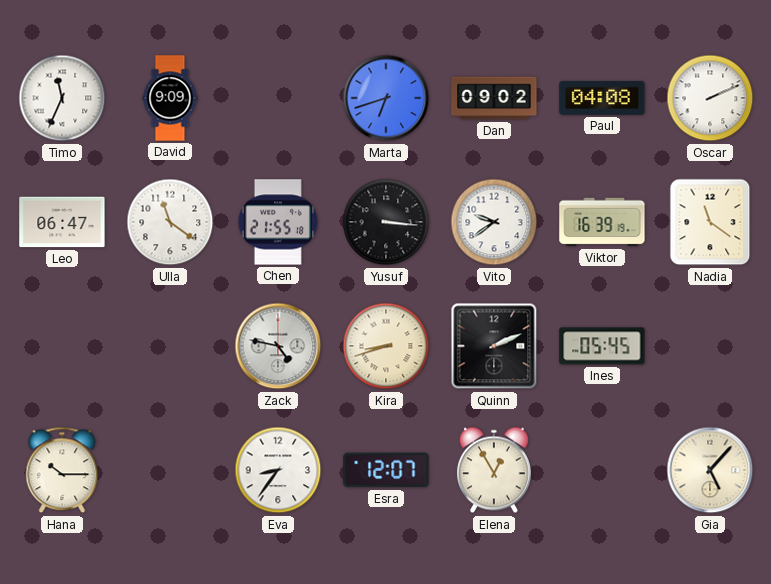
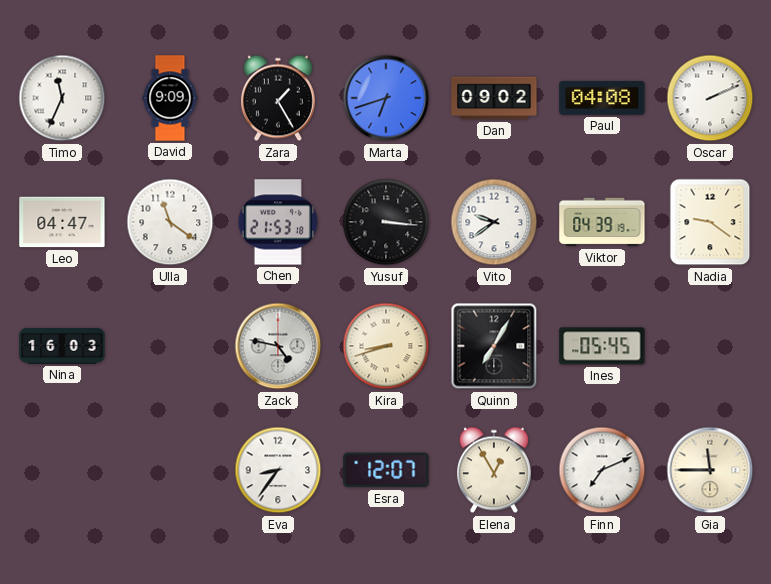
Zara: none -> 1:25 (278, 98)
Leo: 06:47 -> 04:47 (62, 222)
Chen: 21:55 -> 21:53 (278, 222)
Viktor: 16:39 -> 04:39 (602, 222)
Nadia: 11:21 -> 9:21 (710, 222)
Nina: none -> 16:03 (62, 346)
Quinn: 2:11 -> 7:05 (494, 346)
Hana: 10:15 -> none (62, 470)
Finn: none -> 7:11 (602, 470)
Gia: 5:07 -> 11:45 (710, 470)
